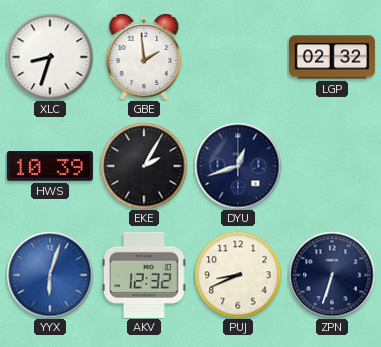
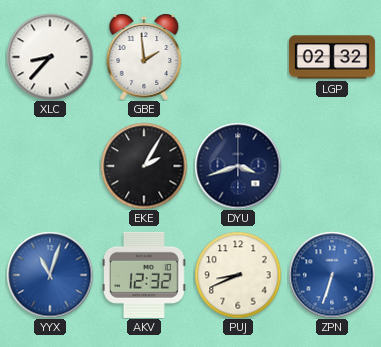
XLC: 8:33 -> 8:37 (50, 57)
HWS: 10:39 -> none (50, 166)
DYU: 12:42 -> 3:42 (238, 166)
YYX: 6:03 -> 11:03 (50, 275)
ZPN dial: navy -> blue (332, 275)
